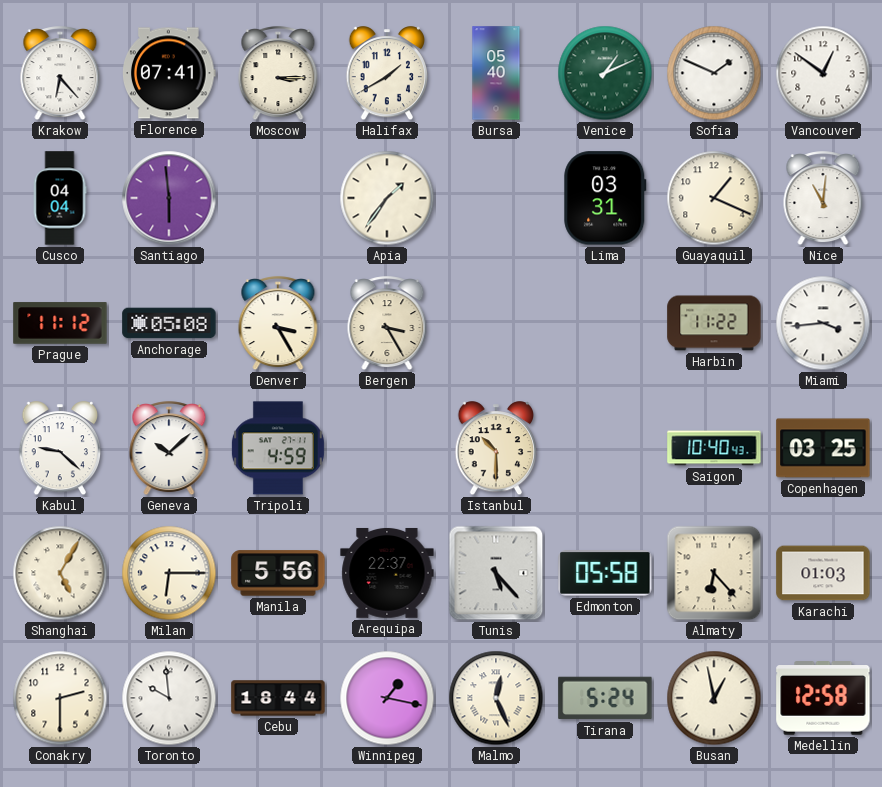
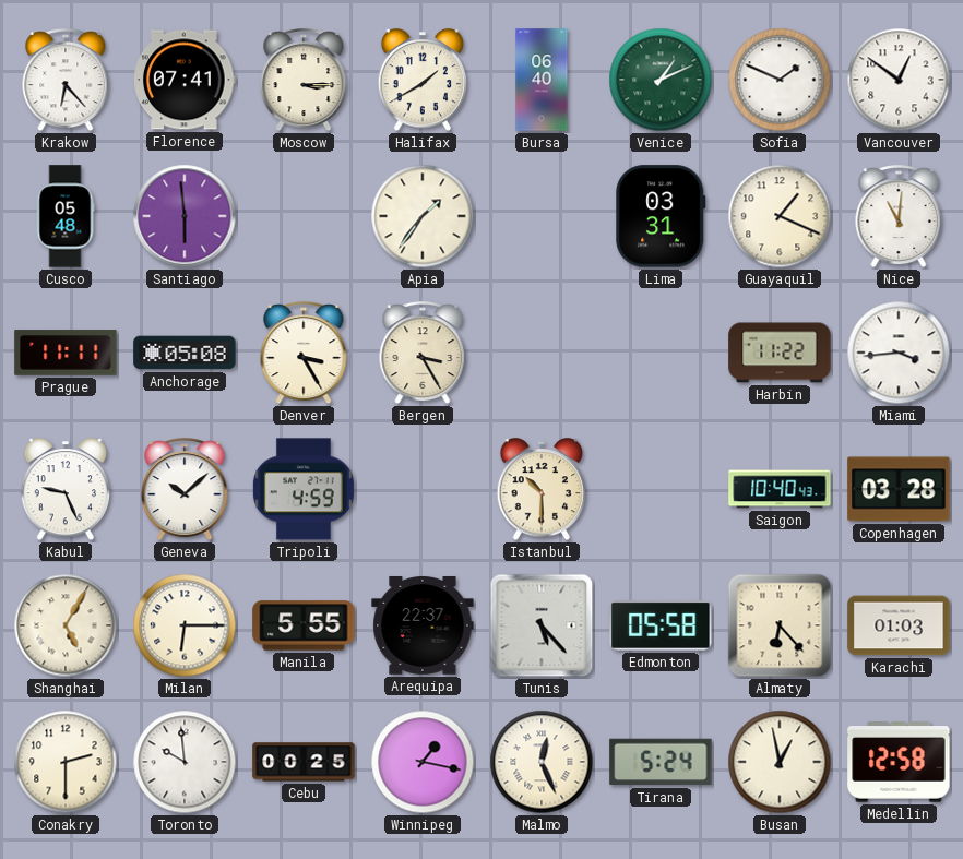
Bursa: 05:40 -> 06:40 (542, 80)
Cusco: 04:04 -> 05:48 (66, 216)
Prague: 11:12 -> 11:11 (66, 353)
Kabul: 9:22 -> 9:26 (66, 490)
Copenhagen: 03:25 -> 03:28 (899, 489)
Manila: 5:56 -> 5:55 (304, 625)
Cebu: 18:44 -> 00:25 (304, 762)
